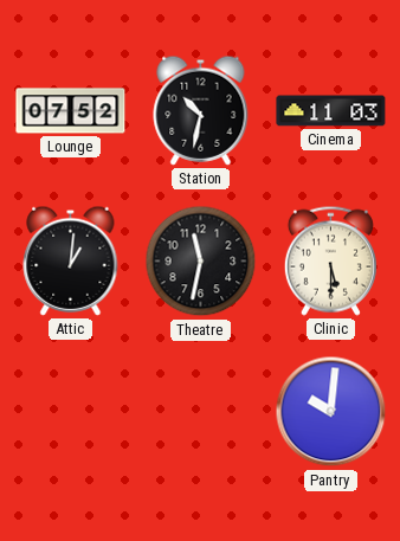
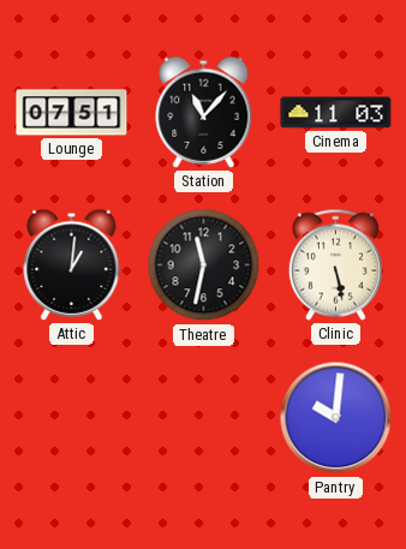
Lounge: 07:52 -> 07:51 (72, 113)
Station: 10:32 -> 11:07 (204, 112)
Clinic: 5:30 -> 5:28 (335, 264)
